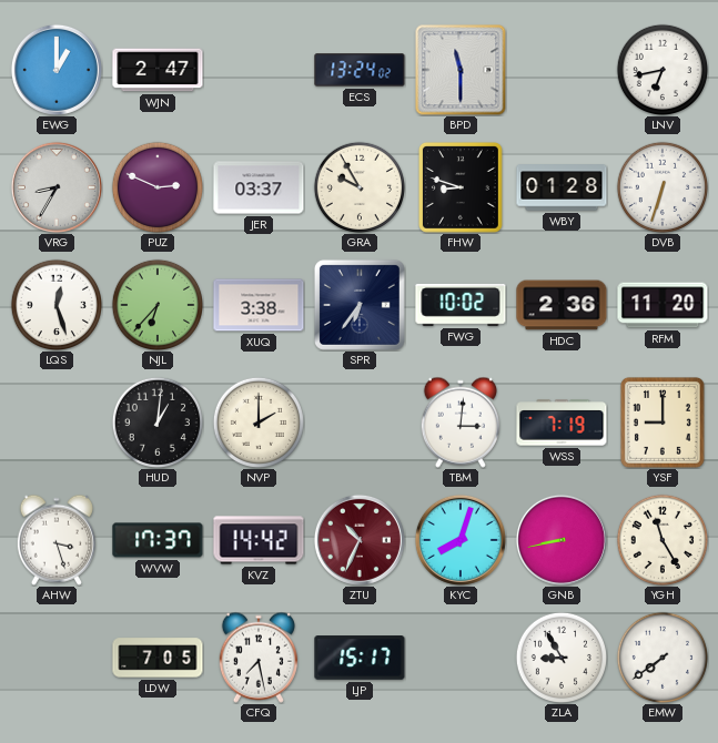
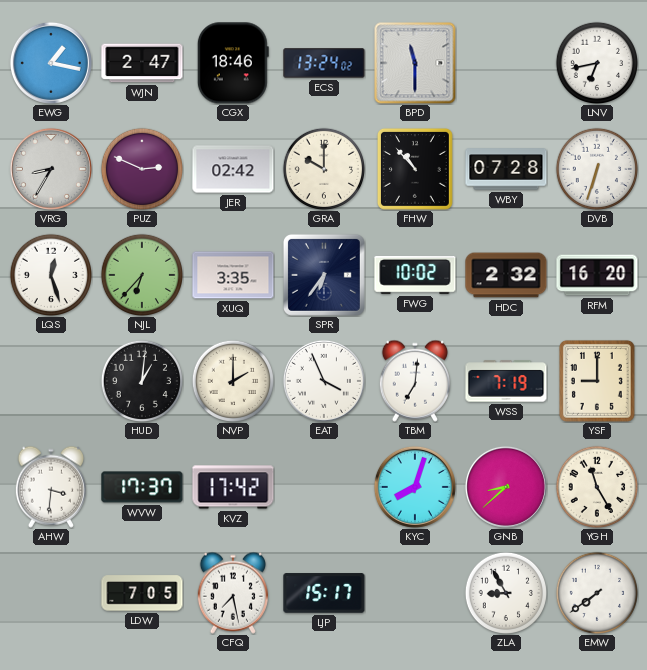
EWG: 1:00 -> 1:17 (51, 63)
CGX: none -> 18:46 (233, 63)
JER: 03:37 -> 02:42 (233, 169)
GRA: 9:55 -> 10:00 (323, 168)
FHW: 8:48 -> 10:53 (415, 169)
WBY: 01:28 -> 07:28 (506, 169)
XUQ: 3:38 -> 3:35 (233, 275)
HDC: 2:36 -> 2:32 (506, 275)
RFM: 11:20 -> 16:20 (597, 275)
EAT: none -> 3:56 (324, 381)
TBM: 3:01 -> 7:01 (415, 381)
AHW: 3:27 -> 3:31 (51, 487)
KVZ: 14:42 -> 17:42 (233, 487)
ZTU: 10:34 -> none (360, 540)
GNB: 8:43 -> 8:38 (506, 487)
